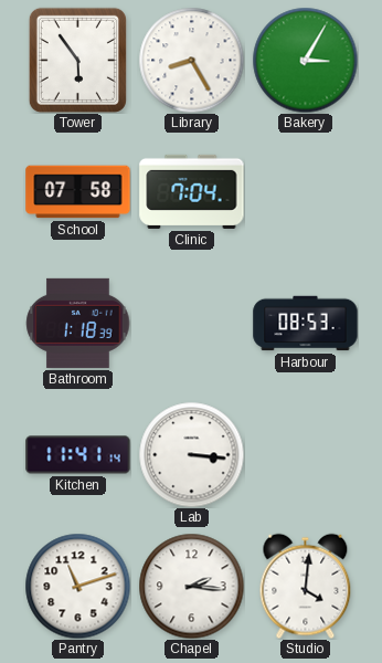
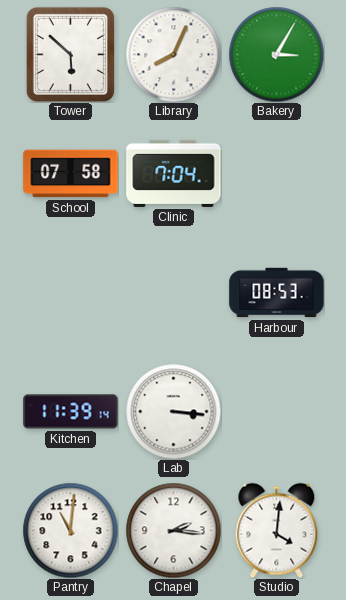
Tower: 5:54 -> 5:52 (70, 54)
Library: 8:25 -> 8:04 (173, 54)
Bathroom: 1:18 -> none (78, 323)
Kitchen: 11:41 -> 11:39 (71, 412)
Pantry: 11:12 -> 11:01 (70, 530)
